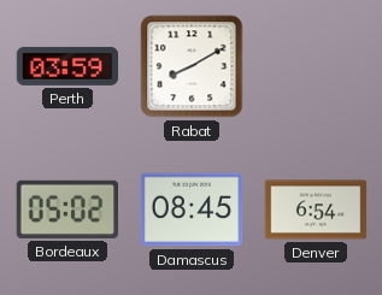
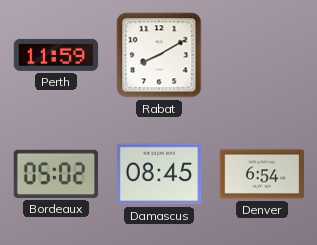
Perth: 03:59 -> 11:59 (56, 55)
